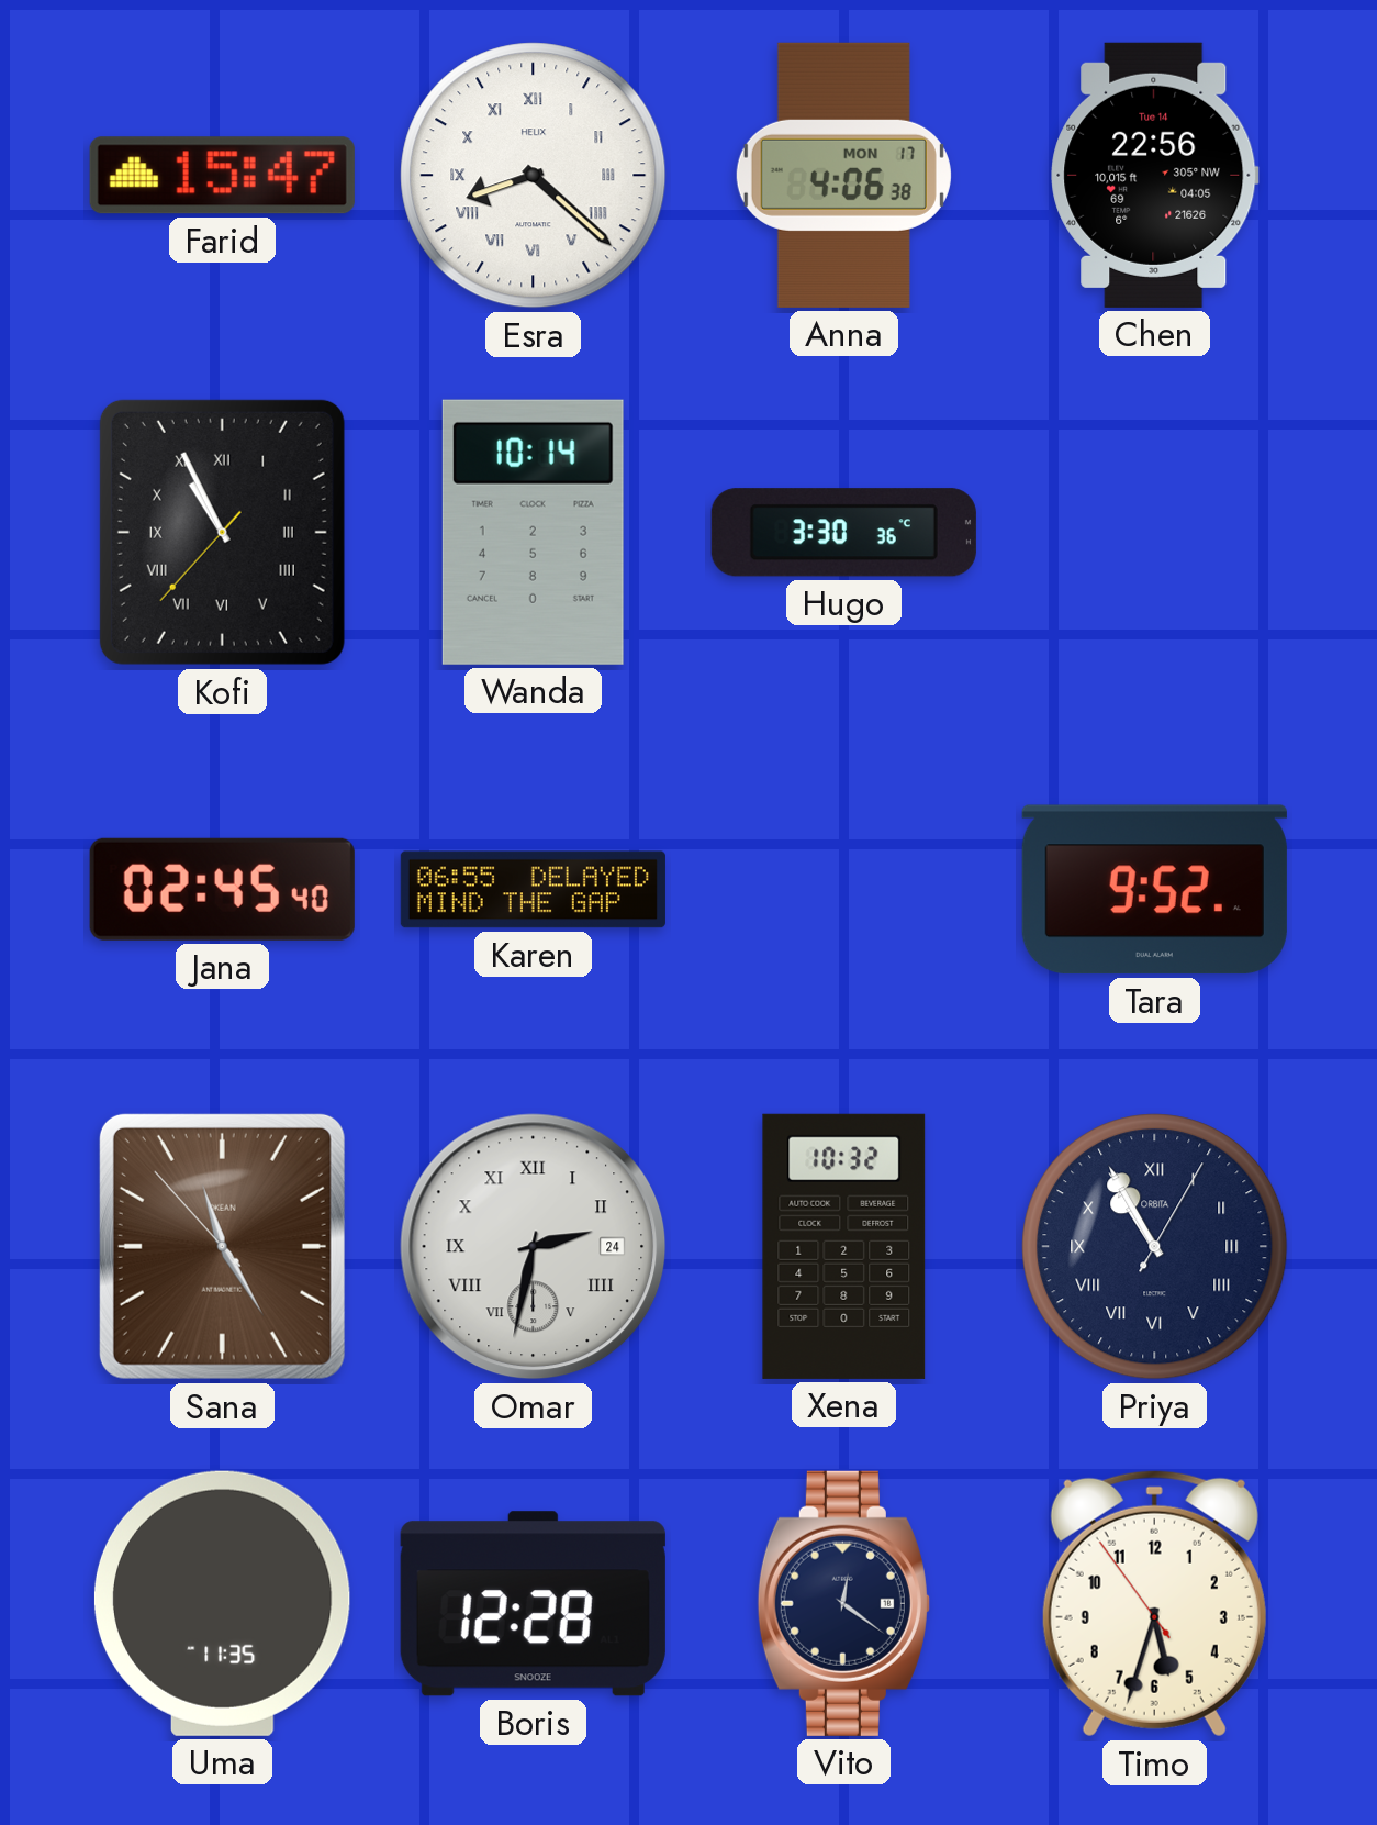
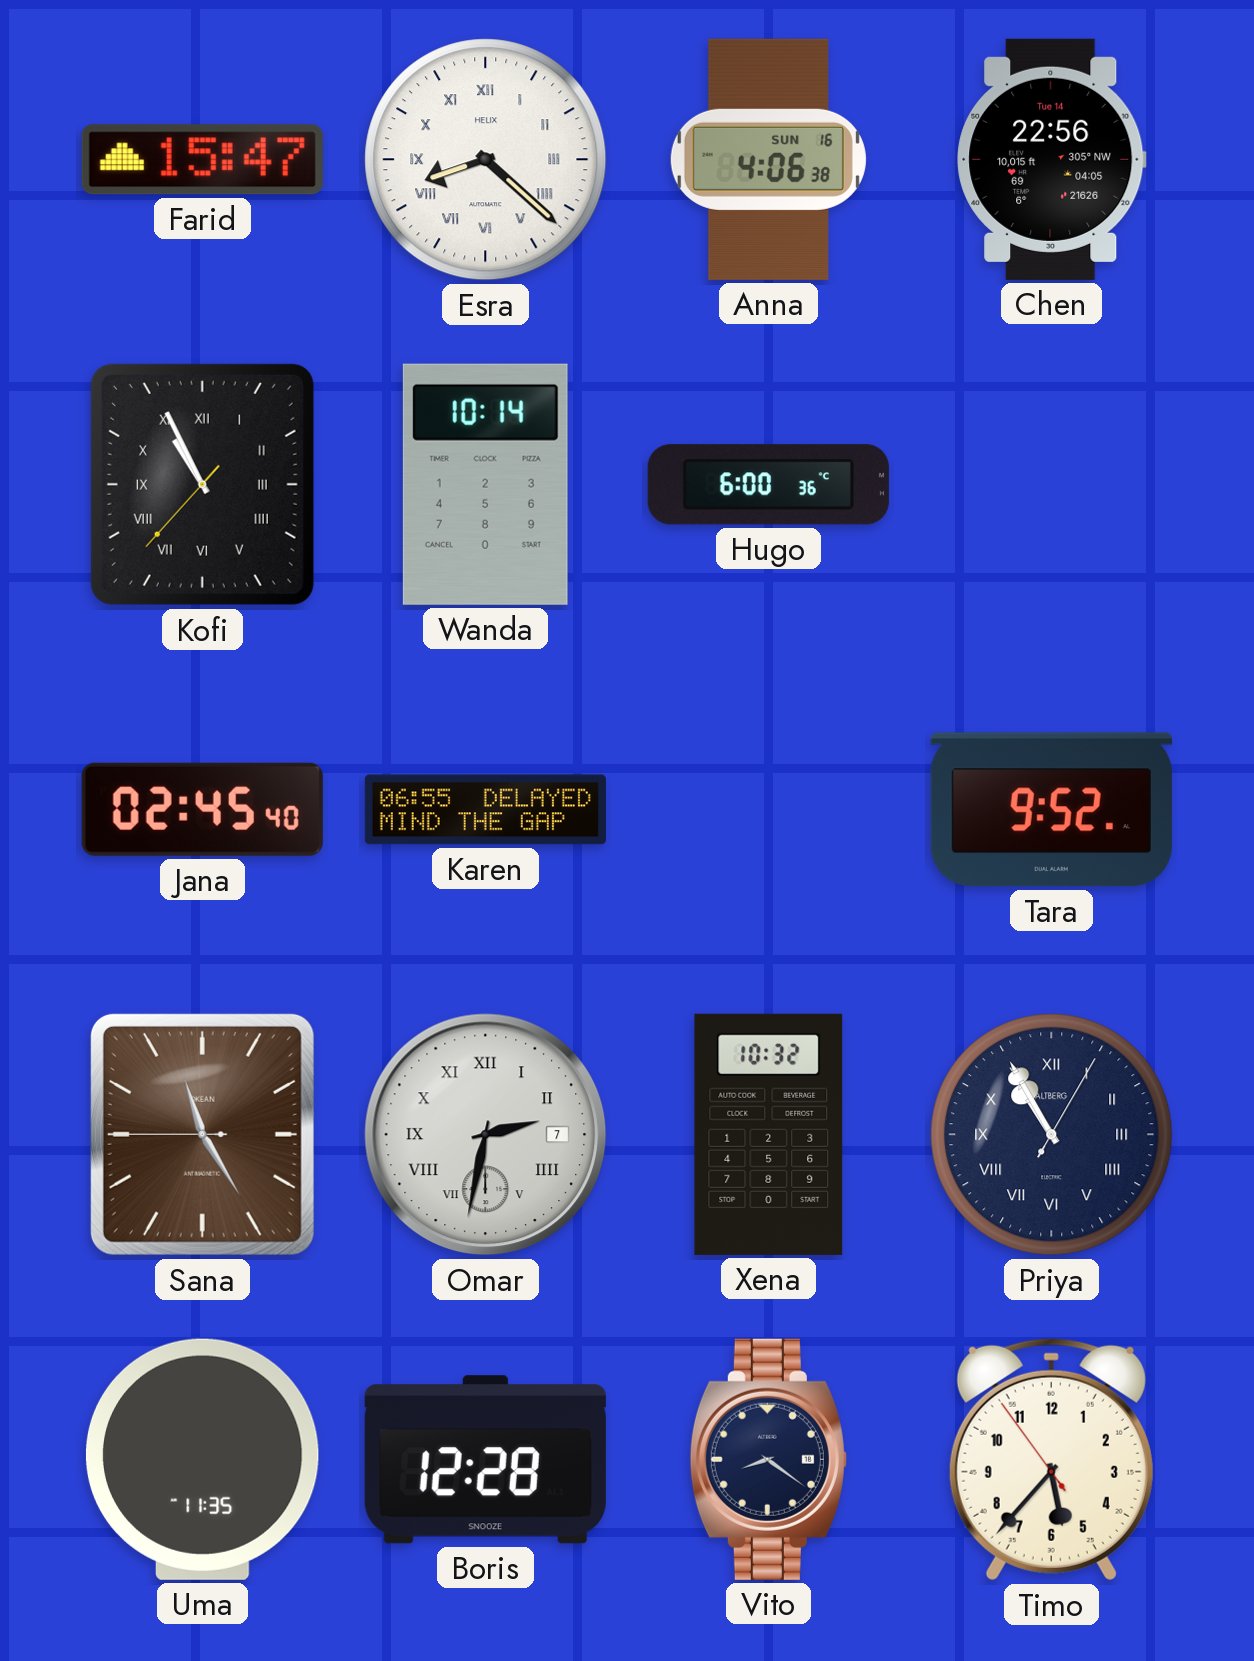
Anna date: MON 17 -> SUN 16 (768, 159)
Hugo: 3:30 -> 6:00 (768, 485)
Sana: 11:24:53 -> 11:24:45 (202, 1134)
Omar date: 24 -> 7 (486, 1135)
Priya brand: ORBITA -> ALTBERG (1052, 1135)
Vito: 12:21 -> 8:21 (768, 1459)
Timo: 5:32 -> 5:36 (1051, 1459)
